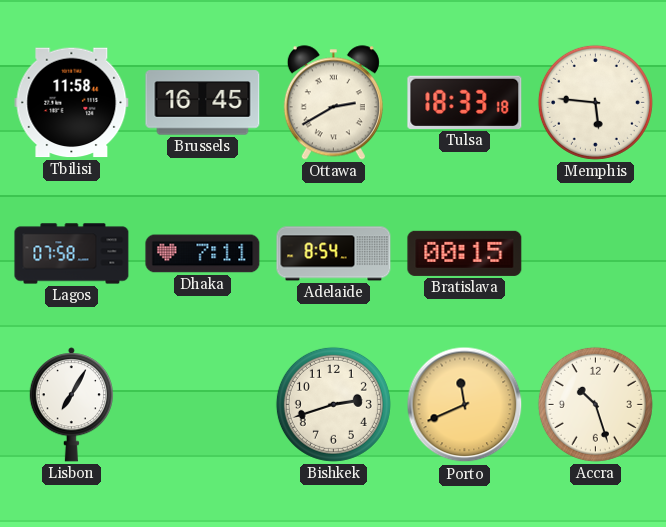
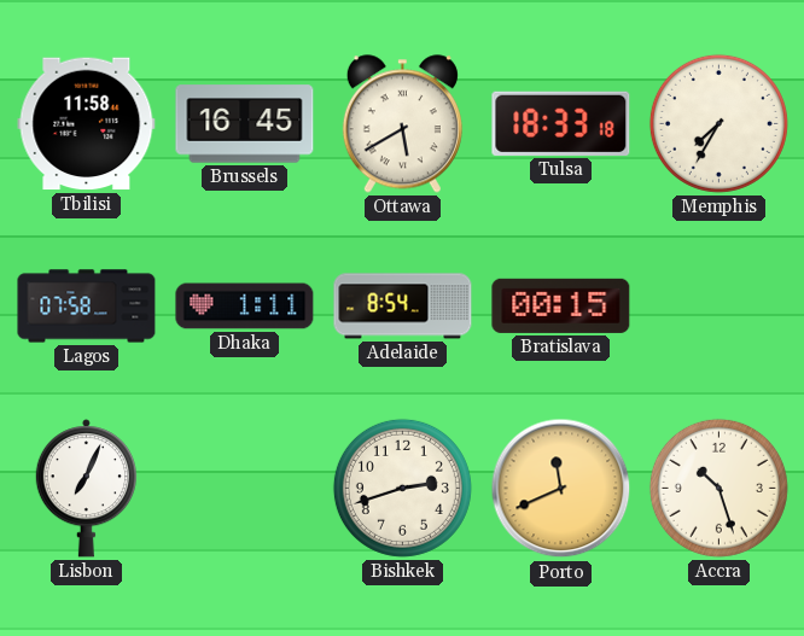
Ottawa: 2:40 -> 5:40 (402, 124)
Memphis: 5:46 -> 7:35 (718, 123)
Dhaka: 7:11 -> 1:11 (245, 307)
Lisbon: 7:05 -> 7:04 (86, 489)
